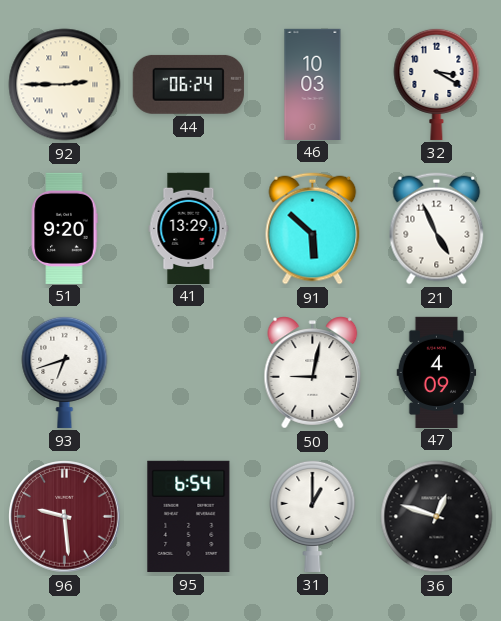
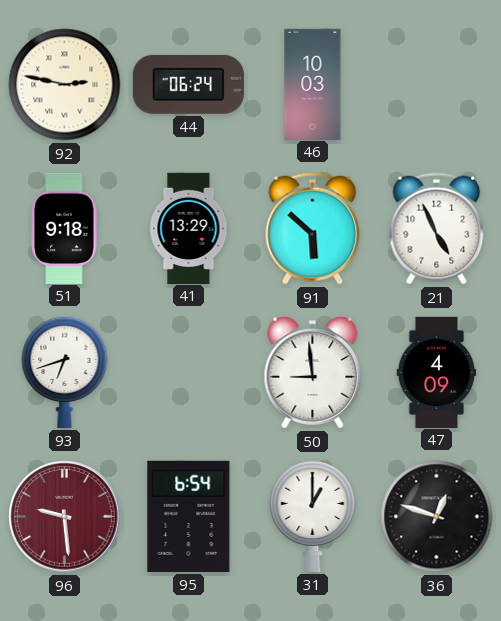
92: 2:45 -> 2:47 (65, 85)
32: 3:20 -> none (437, 84)
51: 9:20 -> 9:18 (64, 228)
50: 9:02 -> 8:59 (313, 373)
